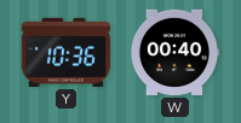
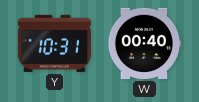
Y: 10:36 -> 10:31 (54, 43)
